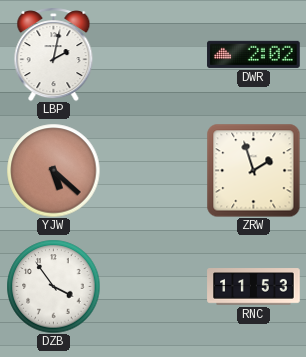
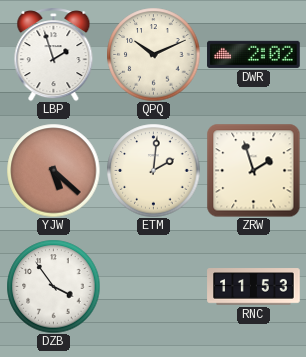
LBP: 2:02 -> 1:57 (54, 54)
QPQ: none -> 10:11 (153, 54)
ETM: none -> 2:01 (153, 170)
